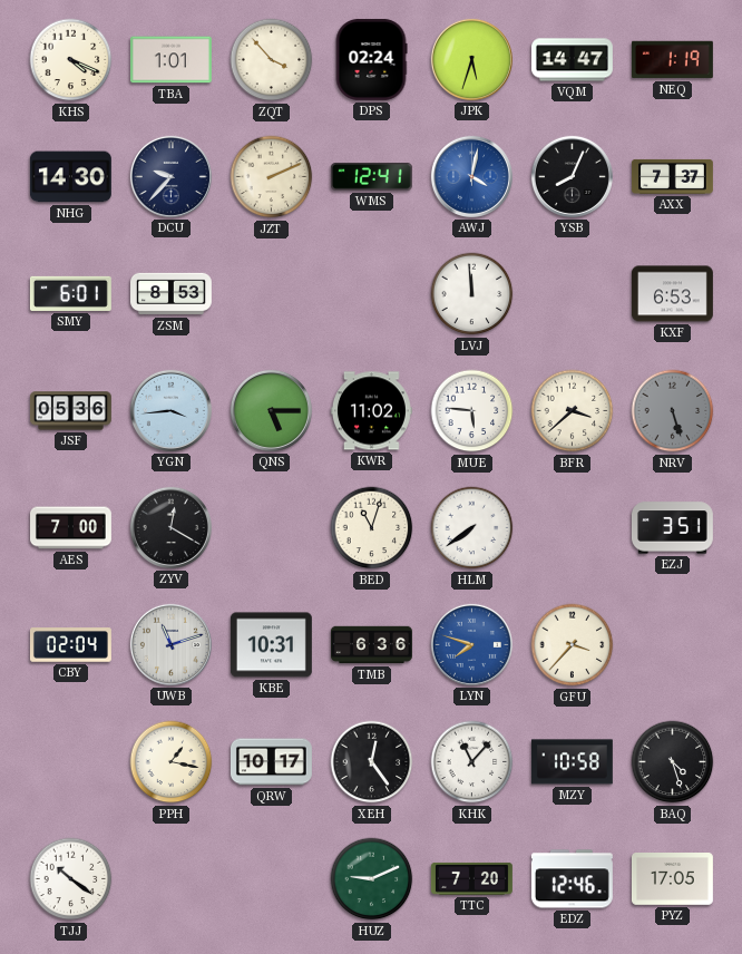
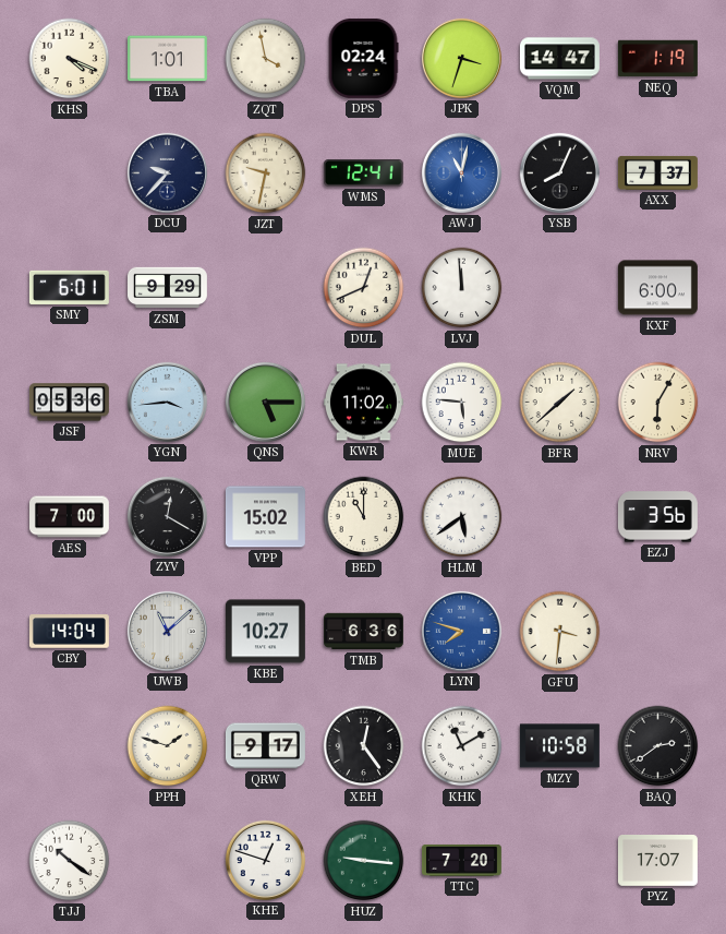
ZQT: 3:53 -> 3:58 (266, 59)
JPK: 5:33 -> 3:33 (461, 58)
NHG: 14:30 -> none (70, 177)
JZT: 2:11 -> 9:32 (266, 173)
AWJ: 4:02 -> 11:02 (461, 172)
ZSM: 8:53 -> 9:29 (168, 288)
DUL: none -> 12:41 (364, 288)
KXF: 6:53 -> 6:00 (657, 288)
BFR: 3:38 -> 1:38 (560, 403)
NRV: 5:27 -> 6:05 (658, 403)
NRV dial: grey -> cream (658, 403)
VPP: none -> 15:02 (265, 517)
BED: 11:03 -> 11:00 (364, 517)
HLM: 7:39 -> 5:39 (462, 517)
EZJ: 3:51 -> 3:56 (657, 517)
CBY: 02:04 -> 14:04 (69, 632)
UWB: 11:12 -> 11:08 (167, 631)
KBE: 10:31 -> 10:27 (265, 632)
GFU: 3:37 -> 3:31 (560, 632)
PPH: 1:17 -> 1:48 (168, 746)
QRW: 10:17 -> 9:17 (265, 746)
KHK: 11:07 -> 11:10 (462, 746)
BAQ: 4:27 -> 2:39 (658, 746)
KHE: none -> 12:48 (265, 860)
HUZ: 9:11 -> 9:16 (364, 861)
EDZ: 12:46 -> none (572, 879)
PYZ: 17:05 -> 17:07 (657, 861)
